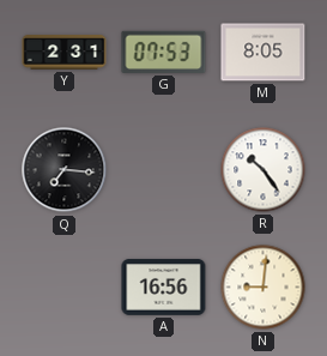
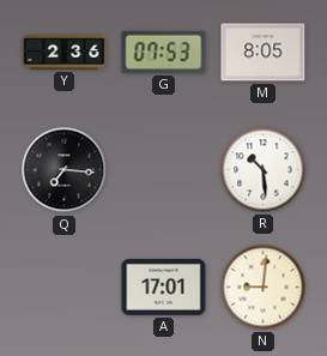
Y: 2:31 -> 2:36 (65, 53)
R: 10:24 -> 10:29 (264, 170)
A: 16:56 -> 17:01 (164, 288)
